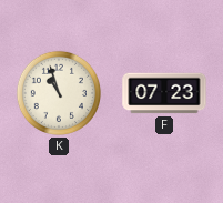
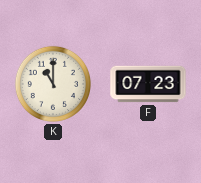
K: 10:57 -> 11:00 (53, 84)
